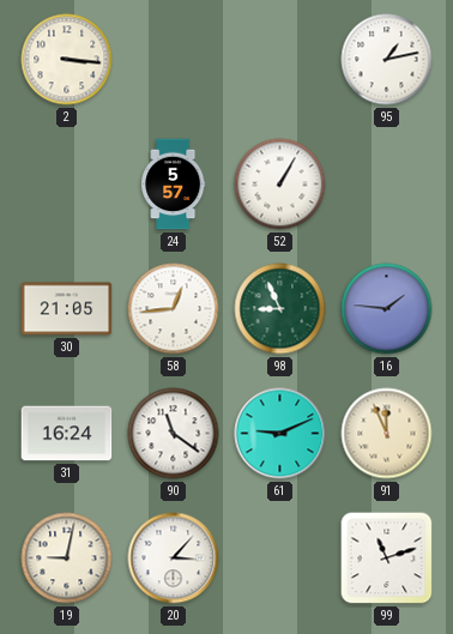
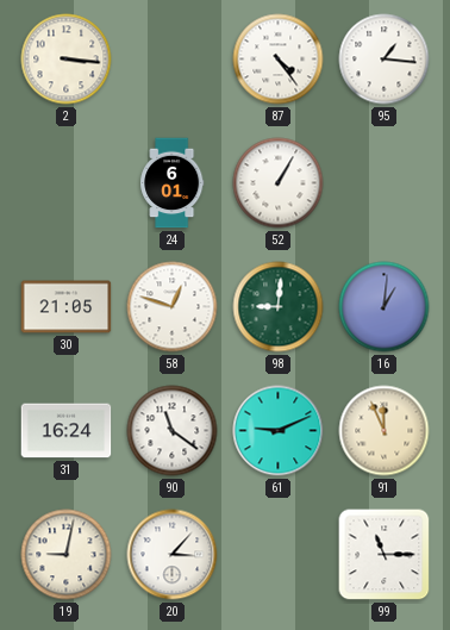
87: none -> 4:24 (279, 60)
95: 1:13 -> 1:16 (385, 60)
24: 5:57 -> 6:01 (173, 183)
58: 12:44 -> 12:48 (173, 307)
98: 8:56 -> 9:01 (279, 307)
16: 1:46 -> 1:01 (385, 307)
99: 11:12 -> 11:15 (385, 555)
